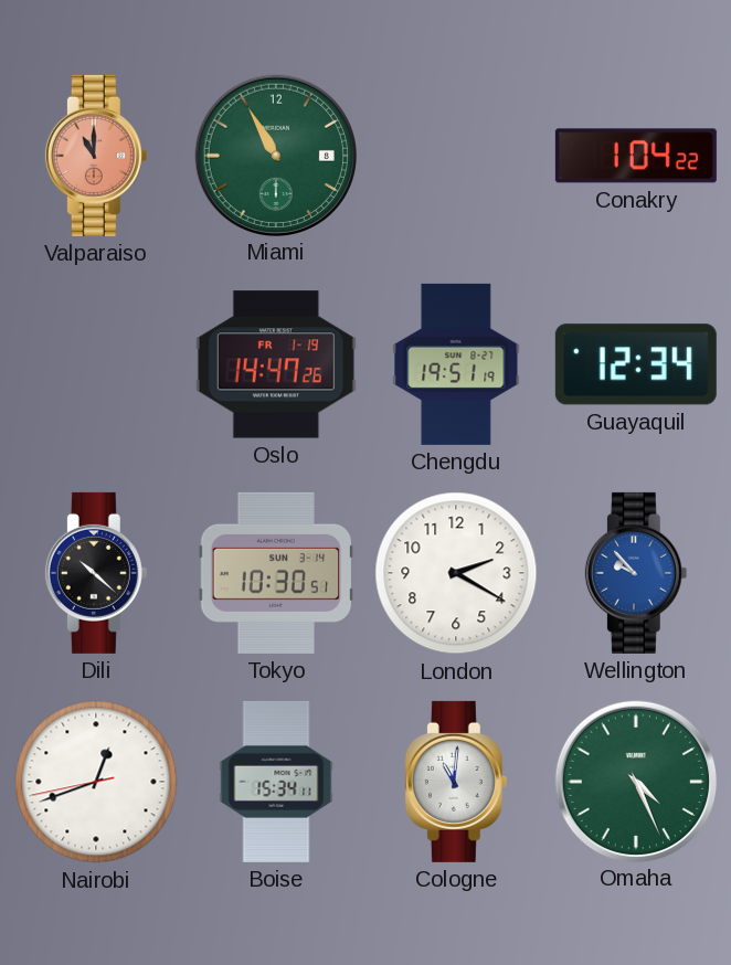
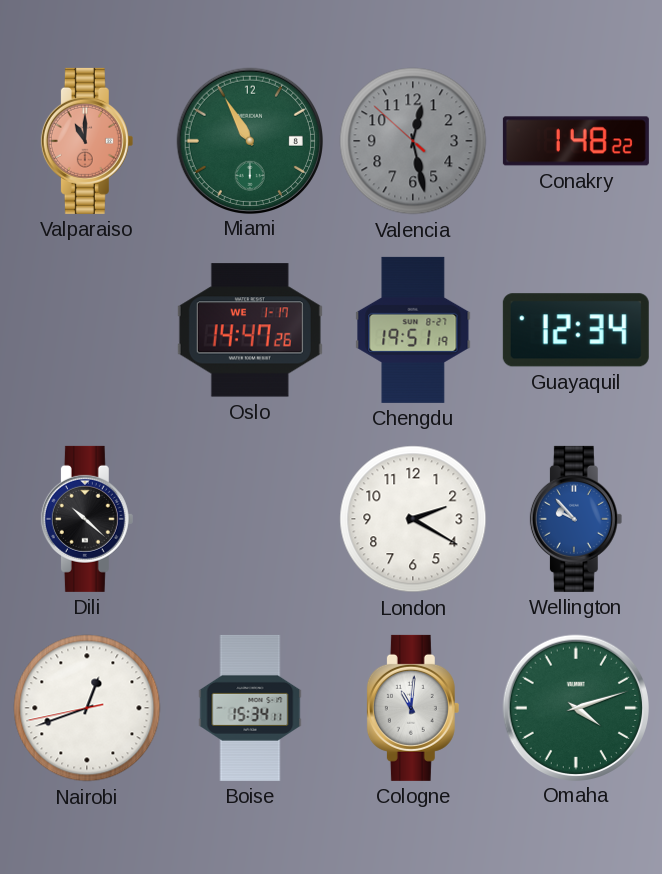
Valencia: none -> 12:27 (413, 141)
Conakry: 1:04 -> 1:48 (576, 141)
Oslo date: FR 1-19 -> WE 1-17 (250, 330)
Tokyo: 10:30 -> none (276, 573)
Omaha: 4:26 -> 4:12 (575, 707)
